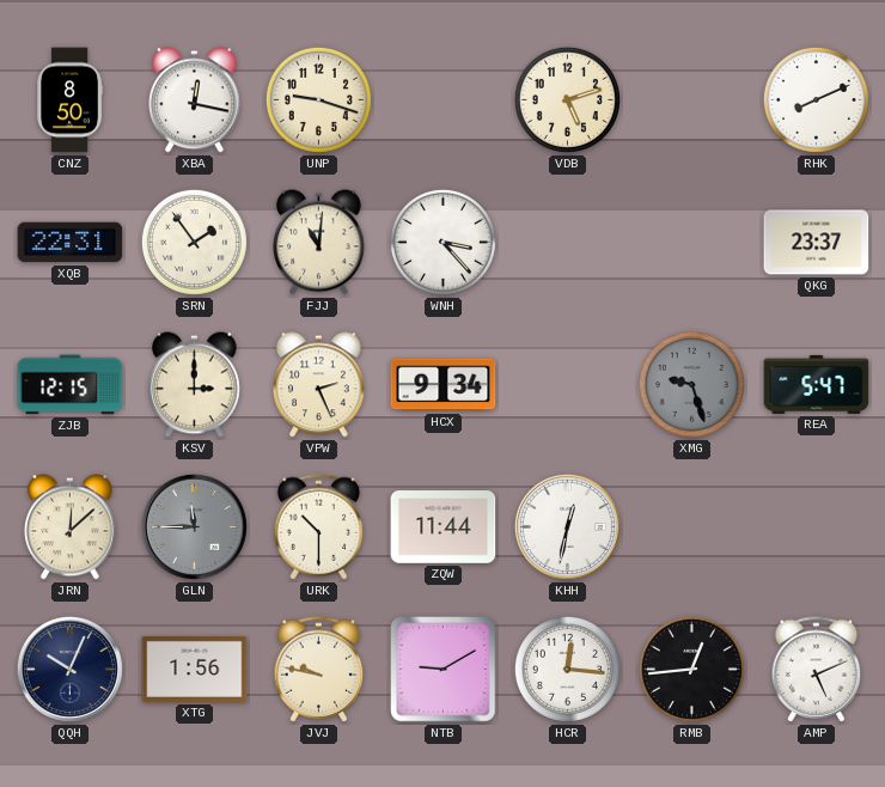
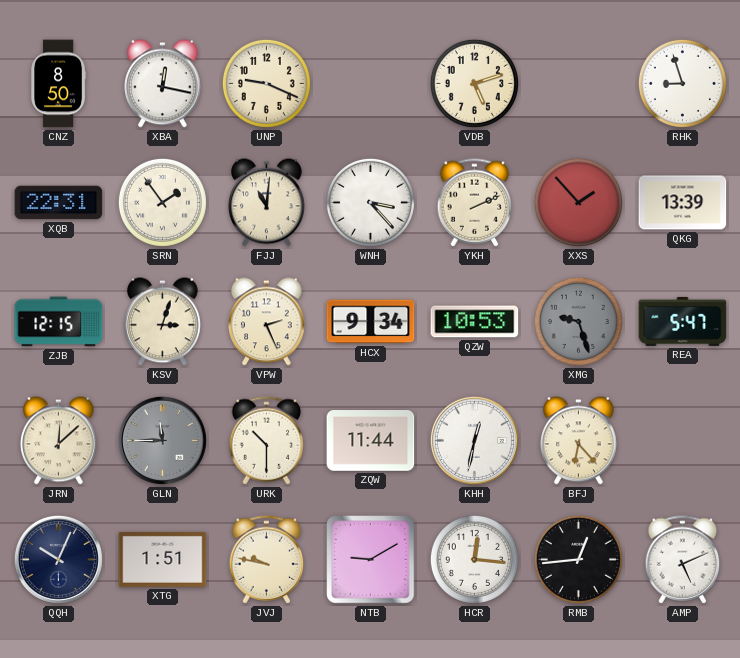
UNP: 9:18 -> 9:19 (266, 83)
RHK: 8:11 -> 8:57 (682, 83)
YKH: none -> 2:11 (475, 203)
XXS: none -> 1:53 (578, 202)
QKG: 23:37 -> 13:39 (683, 203)
KSV: 3:00 -> 3:03 (163, 322)
QZW: none -> 10:53 (475, 322)
BFJ: none -> 6:23 (579, 441)
XTG: 1:56 -> 1:51 (163, 559)
